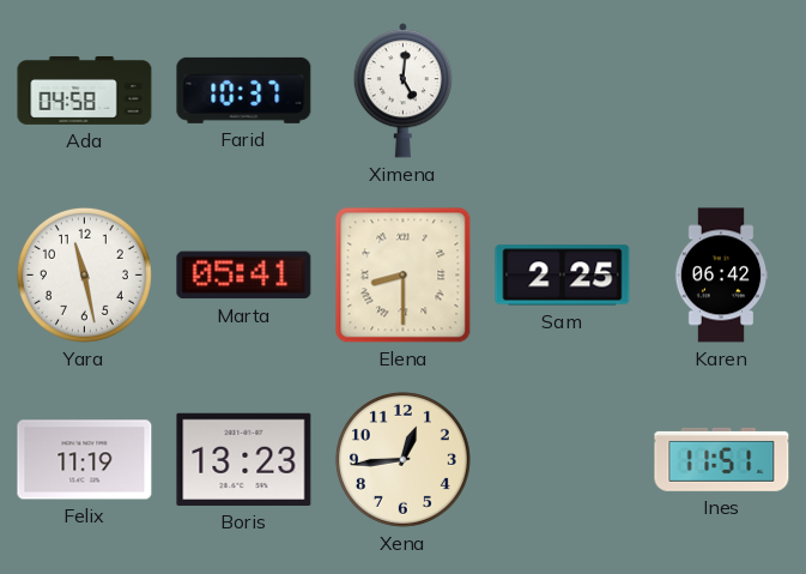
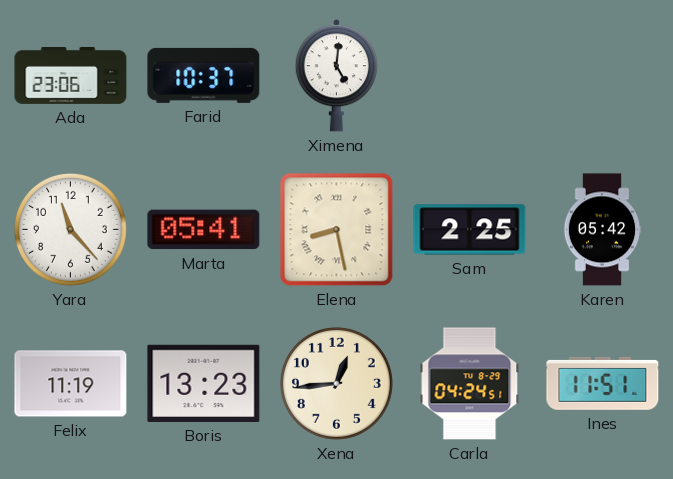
Ada: 04:58 -> 23:06 (71, 75)
Yara: 11:28 -> 11:23 (70, 229)
Elena: 8:30 -> 8:28 (337, 230)
Karen: 06:42 -> 05:42 (602, 230)
Carla: none -> 04:24 (470, 384)
